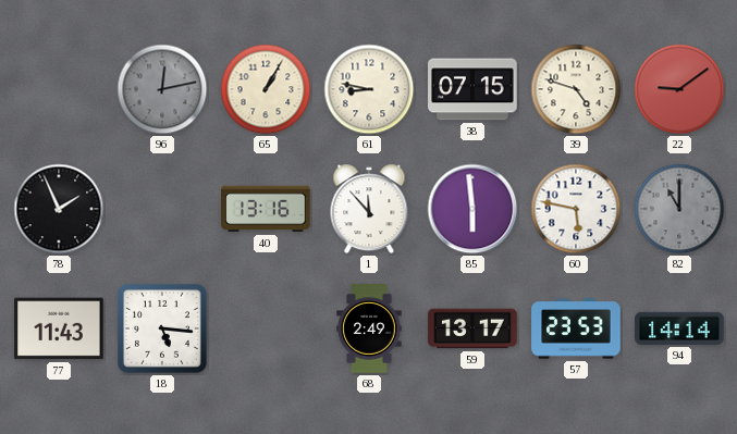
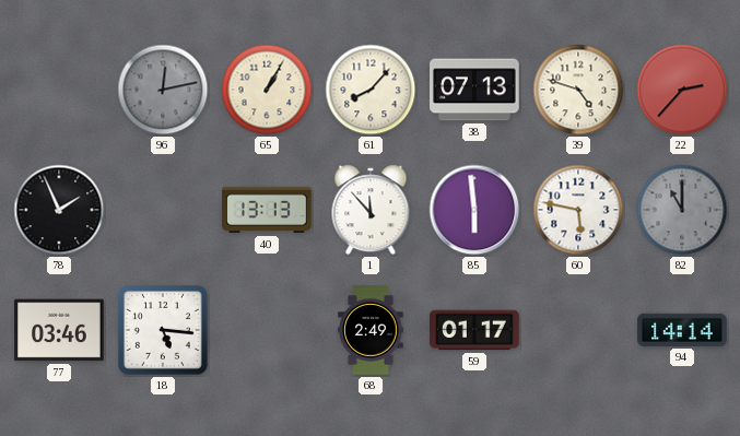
61: 8:47 -> 8:07 (371, 90)
38: 07:15 -> 07:13 (474, 90)
22: 9:09 -> 2:37 (682, 90)
40: 13:16 -> 13:13 (267, 210)
77: 11:43 -> 03:46 (59, 330)
59: 13:17 -> 01:17 (474, 330)
57: 23:53 -> none (576, 328)
